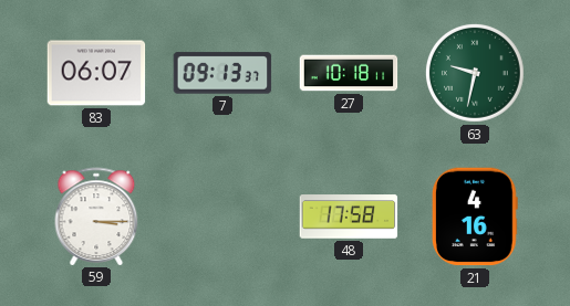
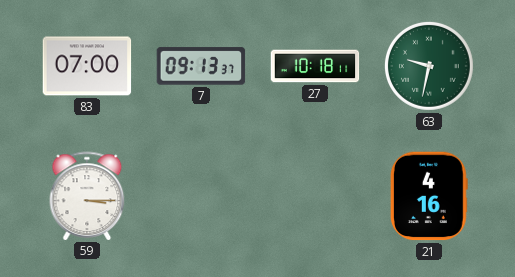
83: 06:07 -> 07:00 (87, 66)
48: 17:58 -> none (349, 217)
